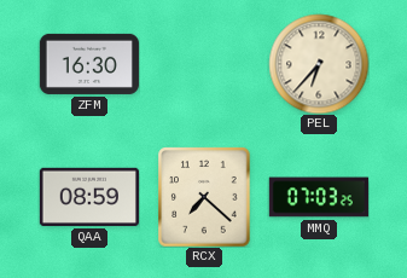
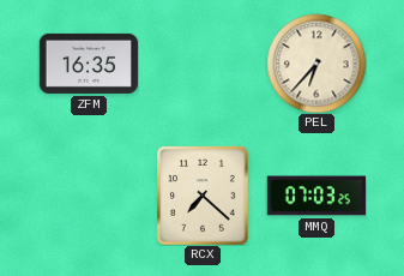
ZFM: 16:30 -> 16:35 (89, 64)
QAA: 08:59 -> none (89, 197)
